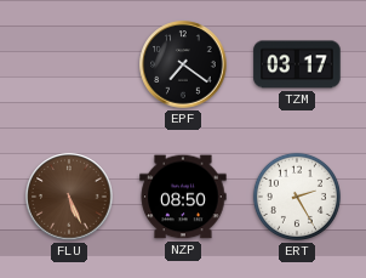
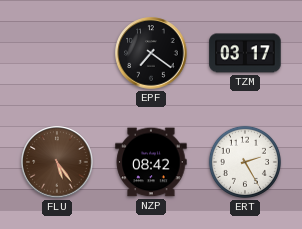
FLU: 5:26 -> 5:24 (57, 162)
NZP: 08:50 -> 08:42 (151, 162)
